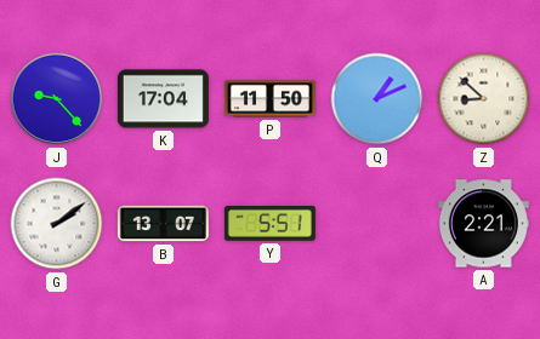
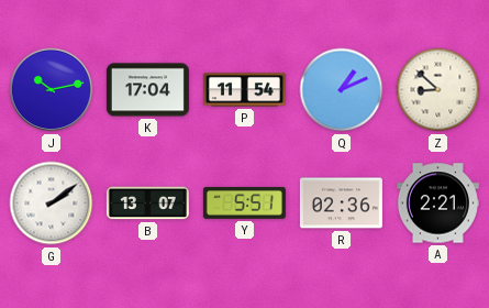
J: 9:23 -> 10:13 (52, 90)
P: 11:50 -> 11:54 (244, 90)
R: none -> 02:36 (341, 204)
